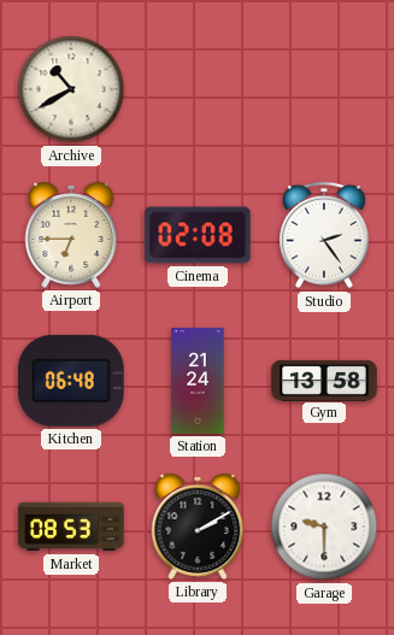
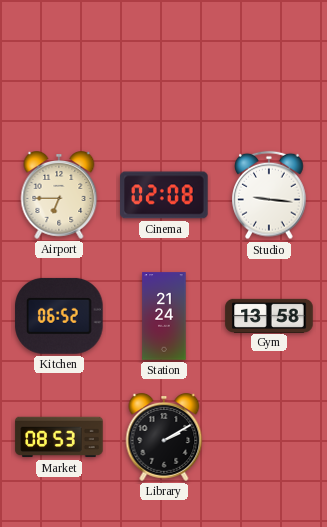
Archive: 10:40 -> none (71, 89)
Studio: 2:24 -> 9:16 (269, 195)
Kitchen: 06:48 -> 06:52 (59, 316)
Garage: 9:30 -> none (324, 527)
